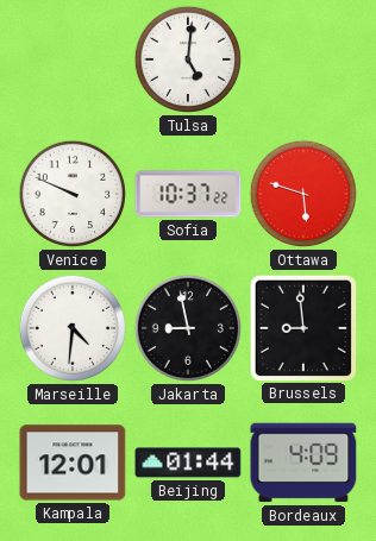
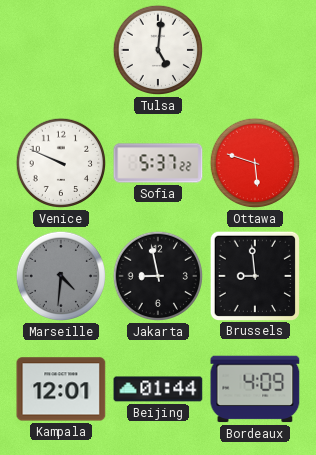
Sofia: 10:37 -> 5:37 (158, 163)
Marseille dial: white -> grey (61, 276)
